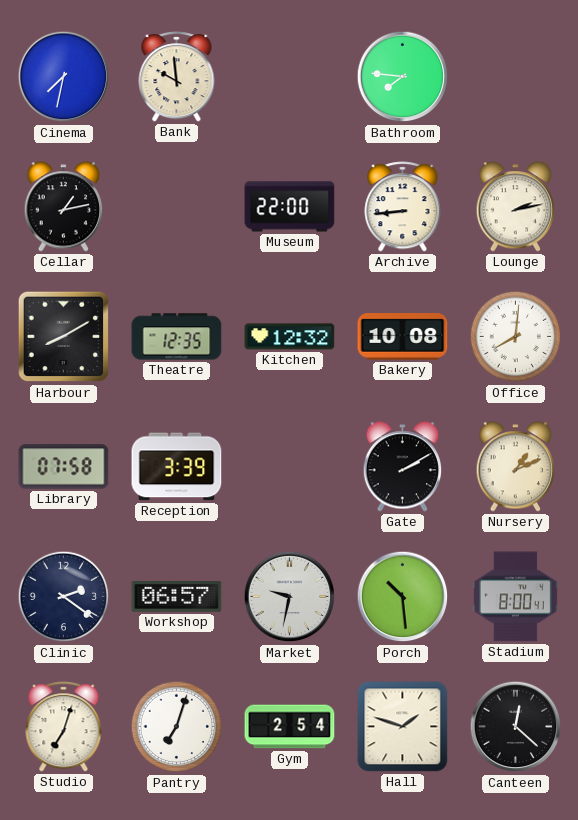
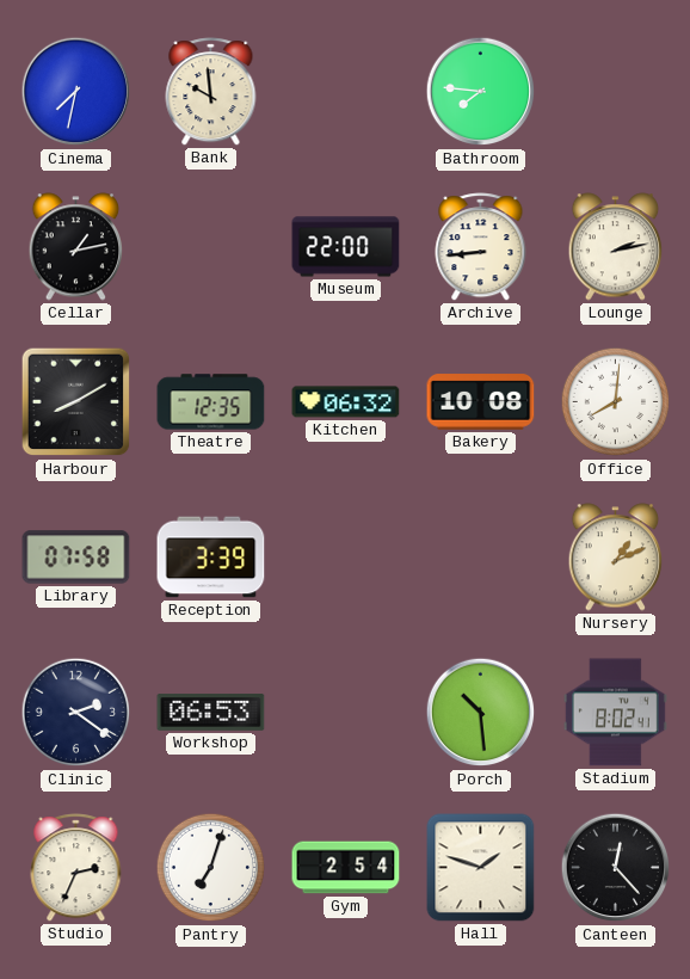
Kitchen: 12:32 -> 06:32 (346, 402)
Gate: 2:10 -> none (403, 467)
Workshop: 06:57 -> 06:53 (211, 713)
Market: 9:32 -> none (290, 597)
Stadium: 8:00 -> 8:02 (615, 713)
Studio: 7:03 -> 2:34 (76, 868)
Canteen: 12:22 -> 12:23 (616, 868)
